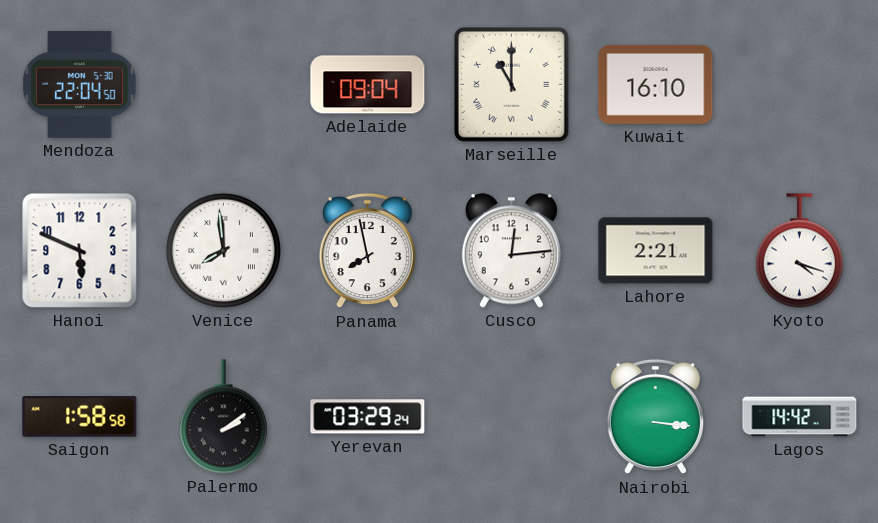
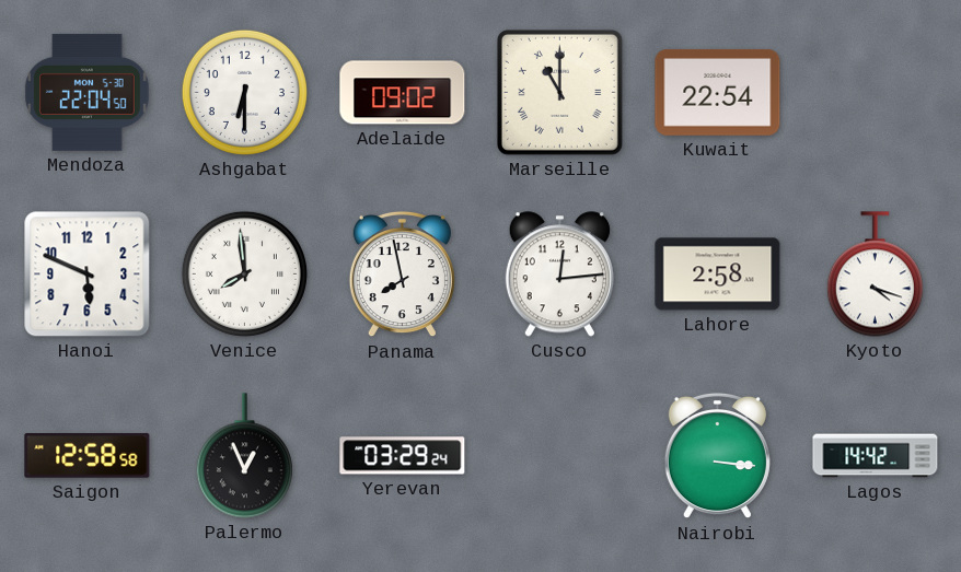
Ashgabat: none -> 6:30 (244, 92)
Adelaide: 09:04 -> 09:02 (403, 93)
Kuwait: 16:10 -> 22:54 (718, 92)
Lahore: 2:21 -> 2:58 (718, 275)
Saigon: 1:58 -> 12:58 (88, 456)
Palermo: 2:09 -> 12:56 (244, 456)
